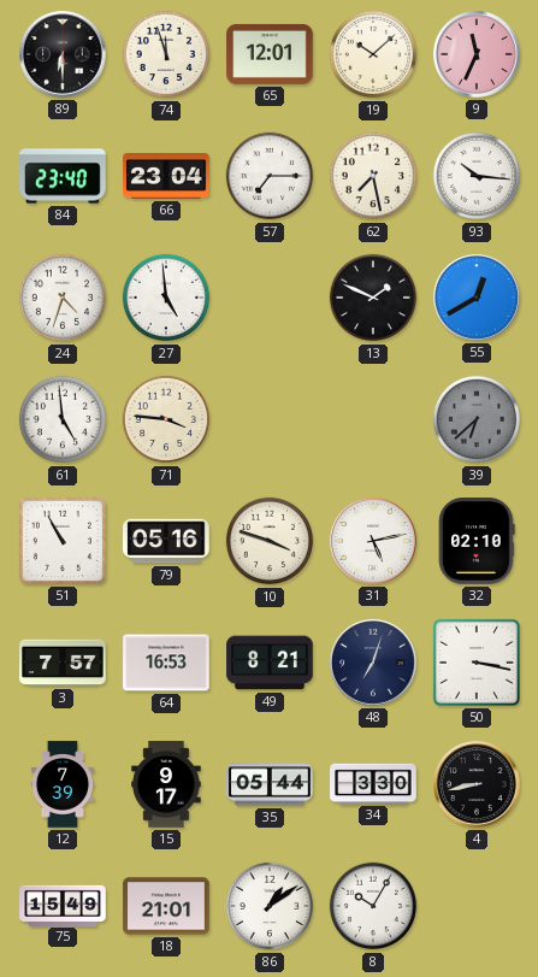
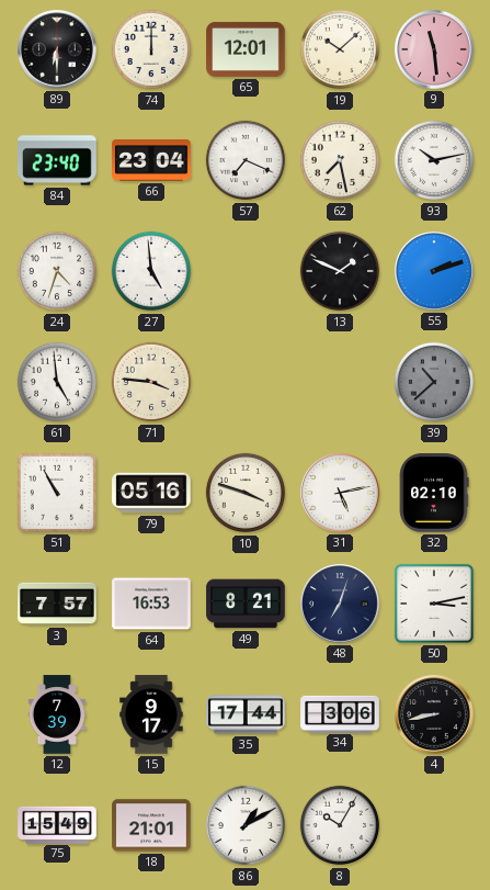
74: 11:57 -> 12:00 (151, 49)
9: 11:34 -> 11:29 (434, 49)
57: 7:15 -> 7:19 (246, 160)
93: 10:16 -> 10:13 (434, 160)
55: 12:40 -> 2:12 (434, 271)
39: 6:38 -> 10:38 (434, 382)
50: 3:17 -> 3:13 (434, 604)
35: 05:44 -> 17:44 (246, 714)
34: 3:30 -> 3:06 (340, 713)
86: 1:09 -> 1:10 (246, 825)
